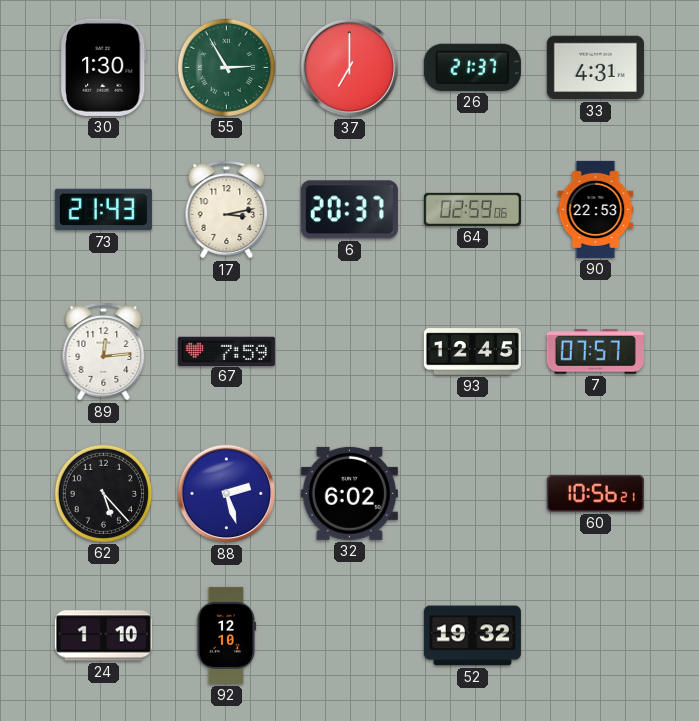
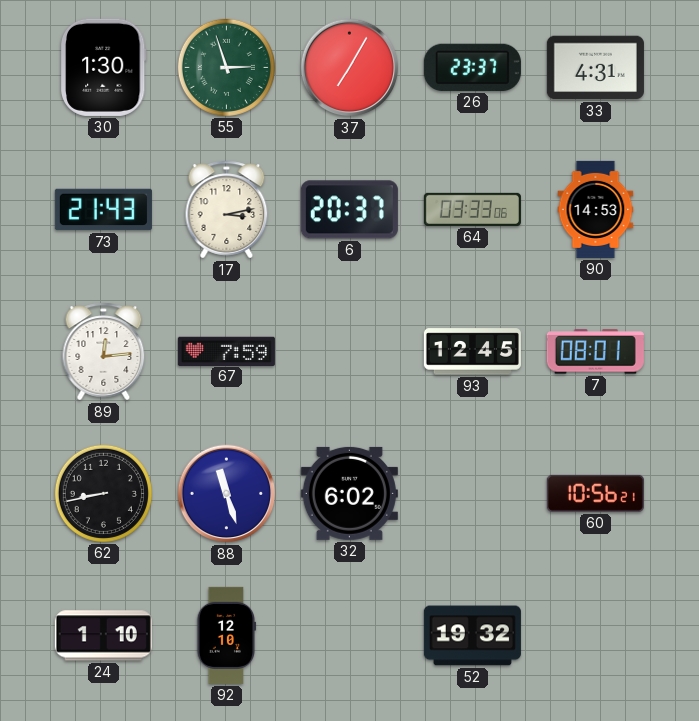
55: 2:55 -> 2:57 (226, 67)
37: 7:00 -> 7:05 (350, 68)
26: 21:37 -> 23:37 (472, 67)
64: 02:59 -> 03:33 (472, 209)
90: 22:53 -> 14:53 (596, 209)
7: 07:57 -> 08:01 (595, 352)
62: 5:23 -> 8:43 (103, 493)
88: 2:27 -> 11:27 (227, 494)
